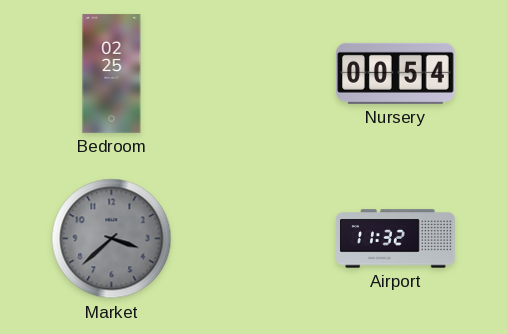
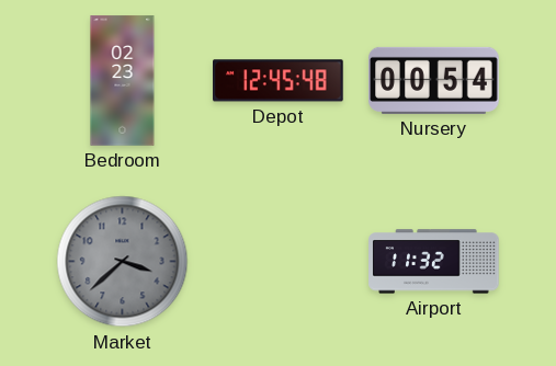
Bedroom: 02:25 -> 02:23 (123, 81)
Depot: none -> 12:45 (279, 81)
